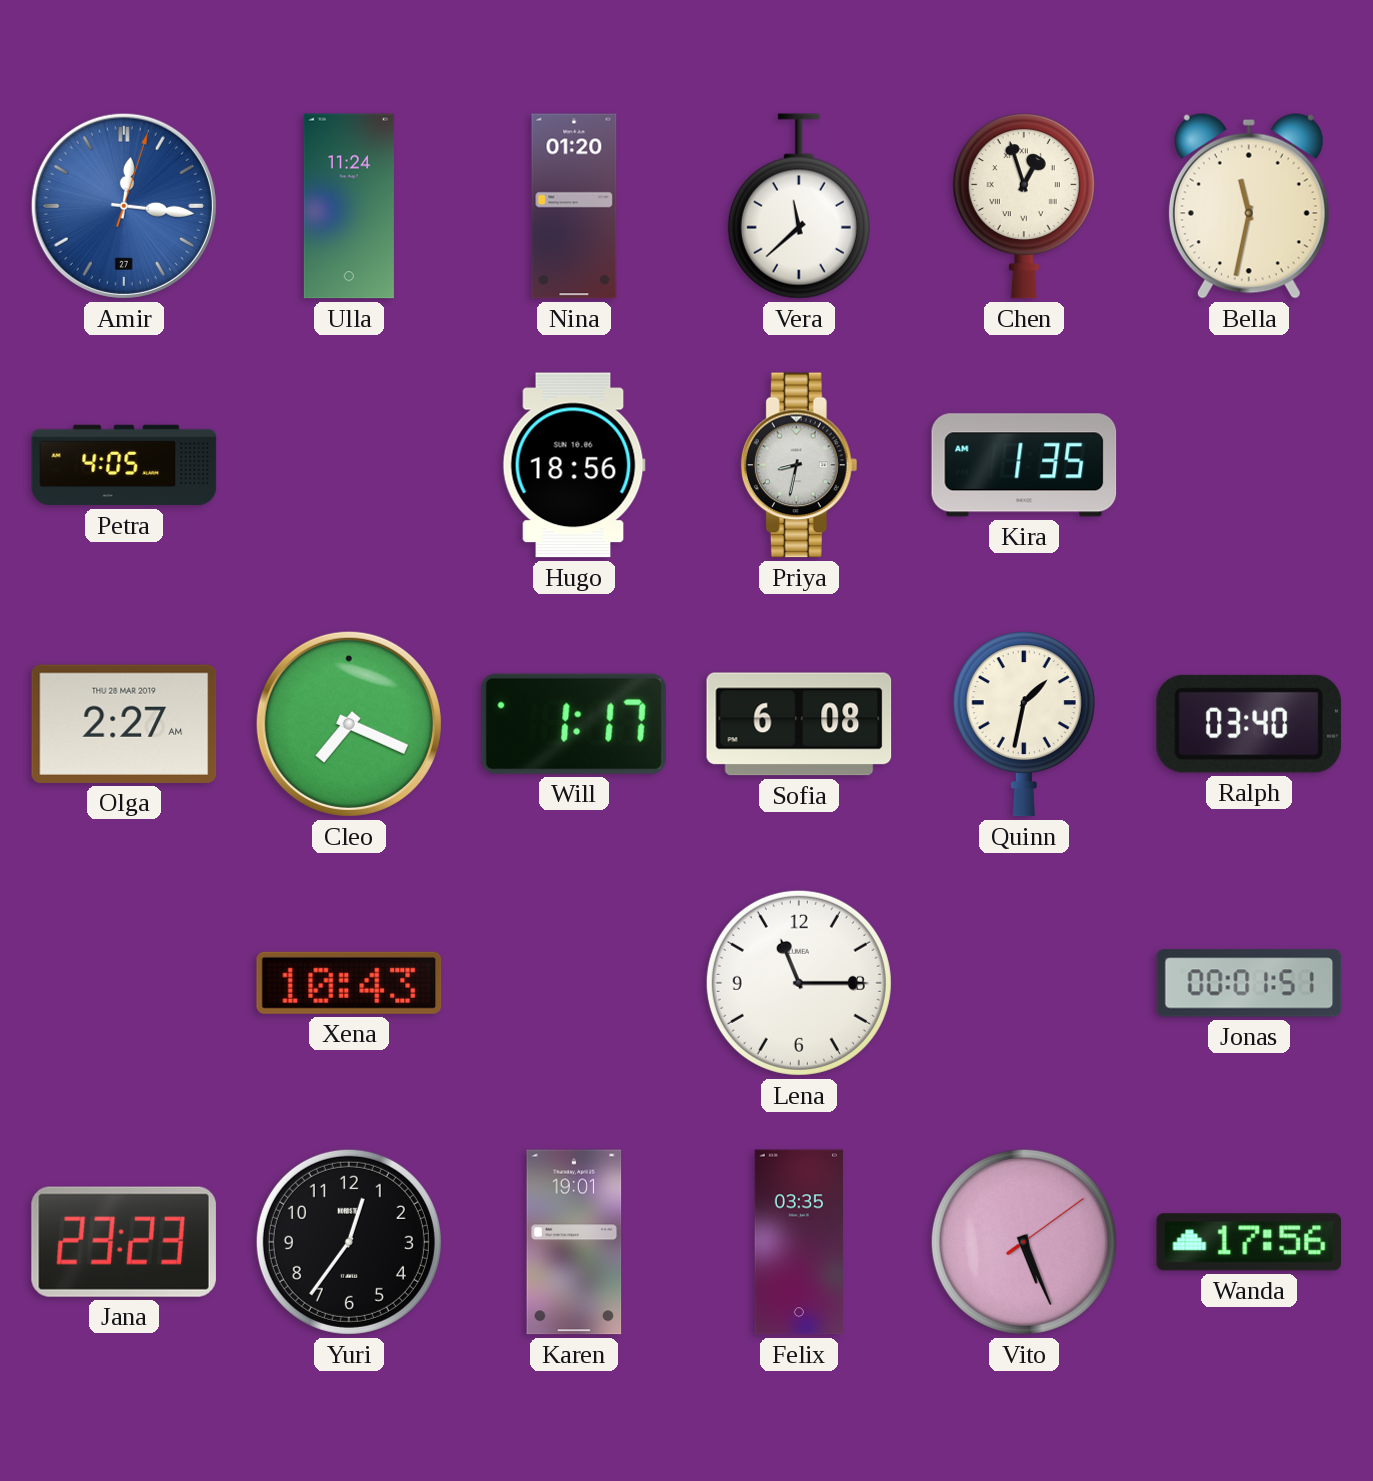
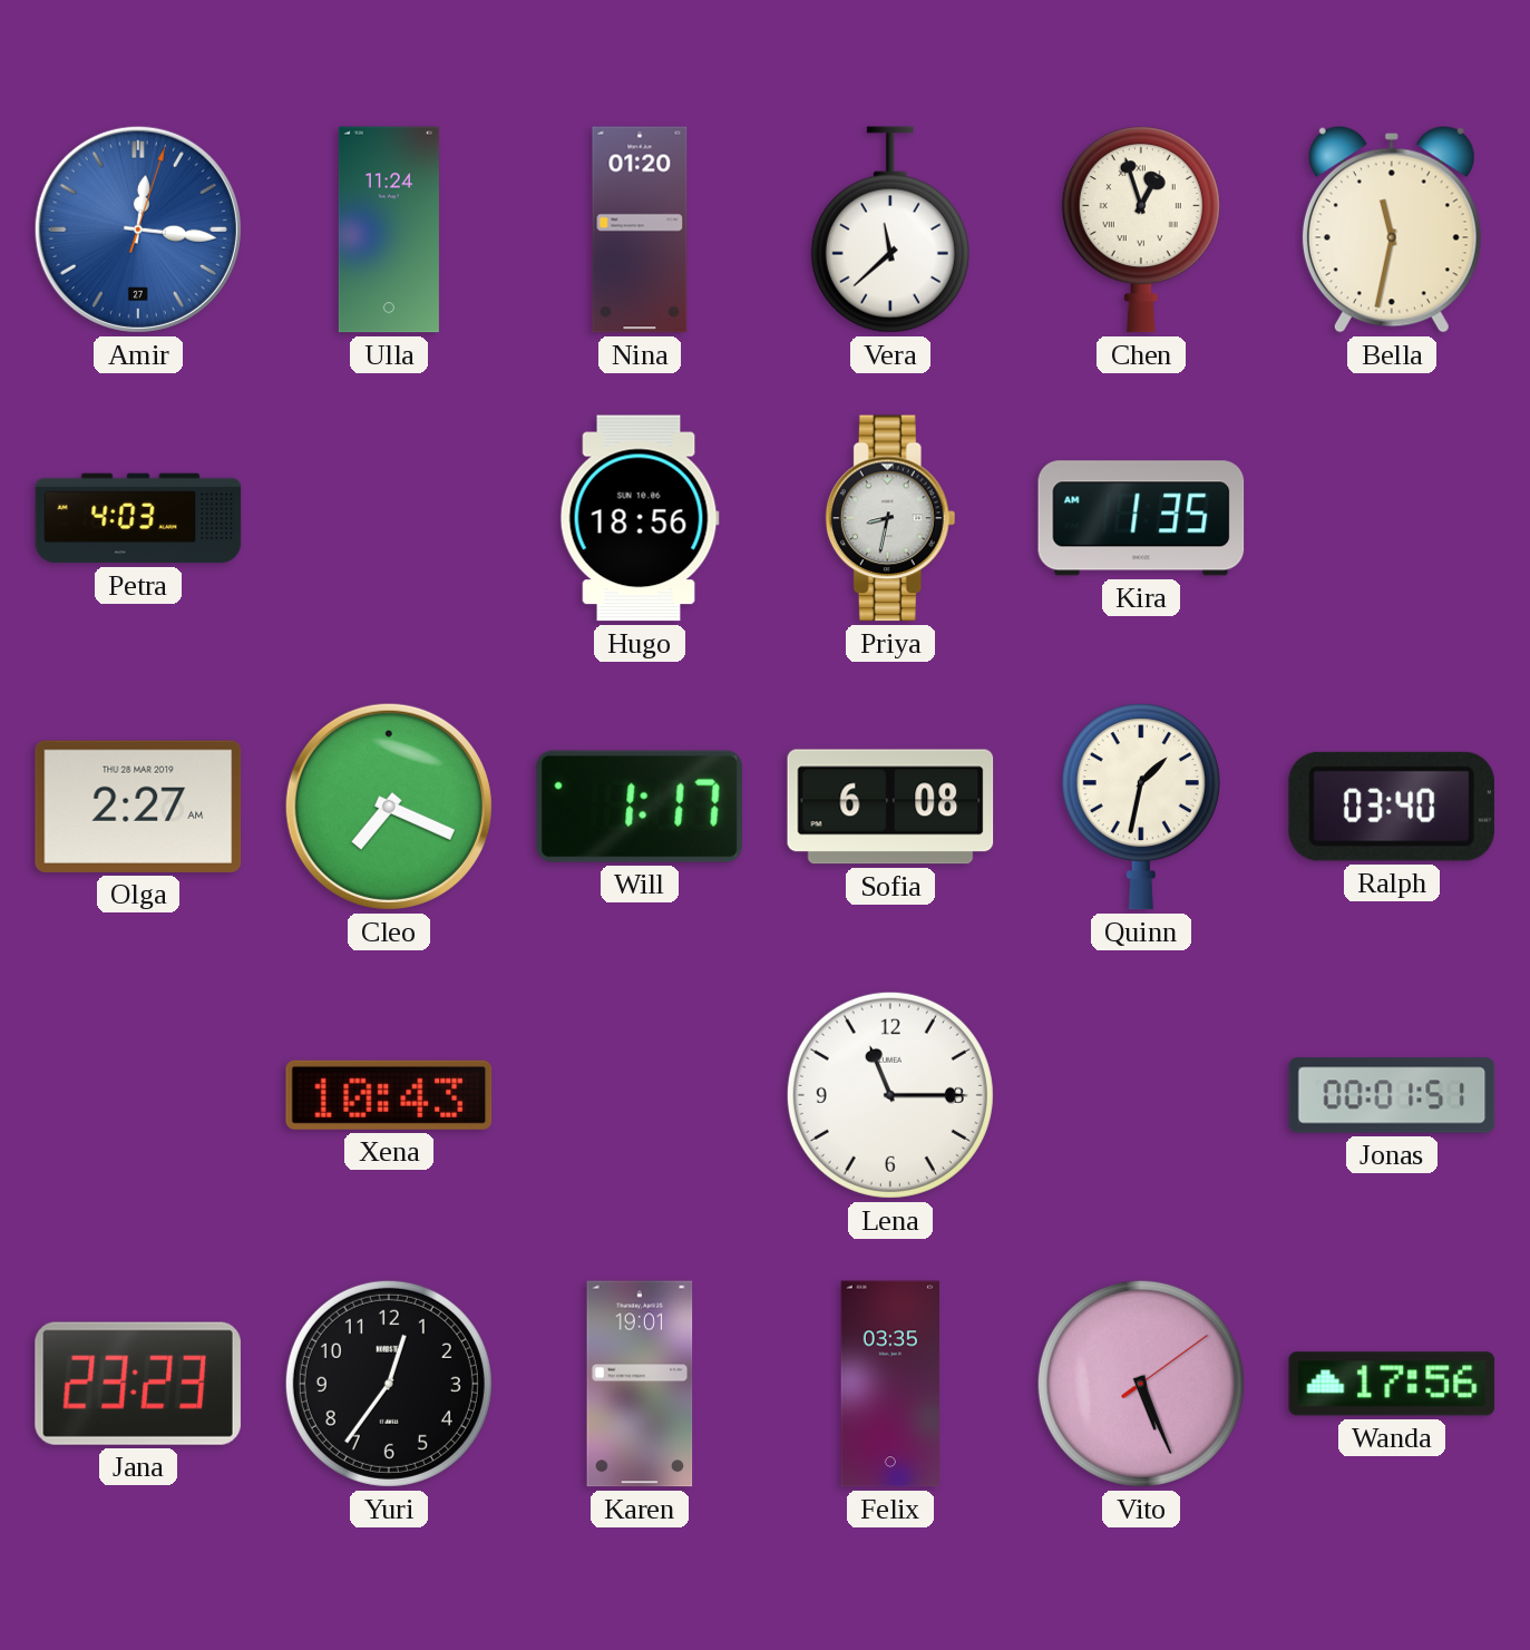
Petra: 4:05 -> 4:03 (138, 518)
